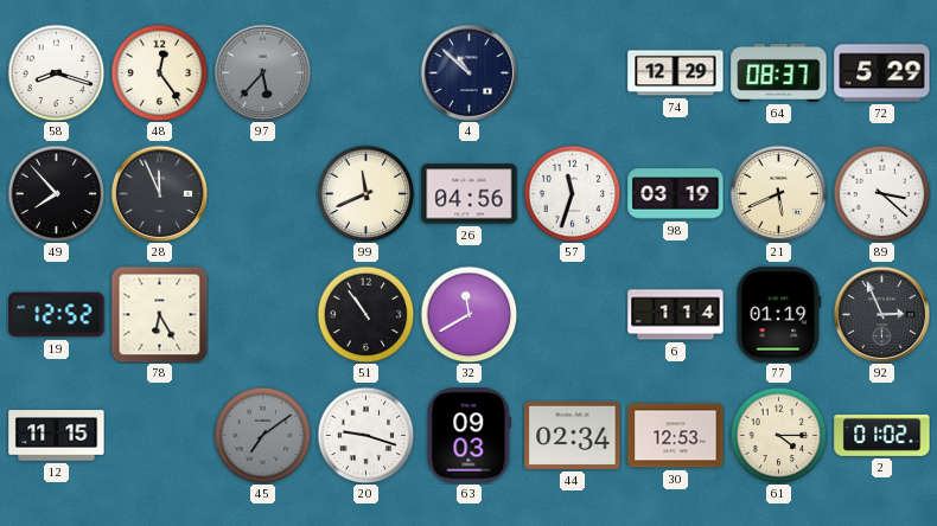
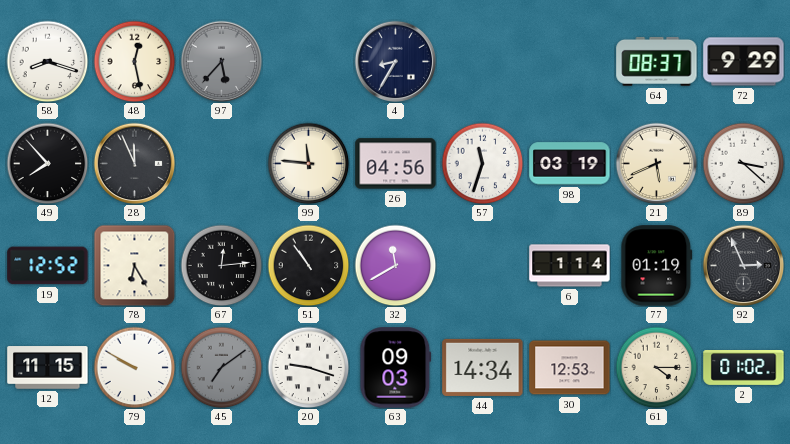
48: 12:24 -> 12:28 (134, 61)
4: 10:52 -> 8:35 (395, 61)
74: 12:29 -> none (676, 73)
72: 5:29 -> 9:29 (744, 62)
99: 11:41 -> 11:46 (308, 163)
67: none -> 12:14 (221, 265)
79: none -> 9:50 (134, 367)
44: 02:34 -> 14:34 (483, 367)
